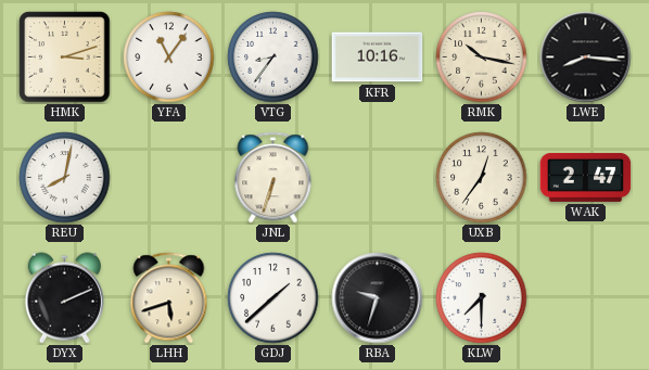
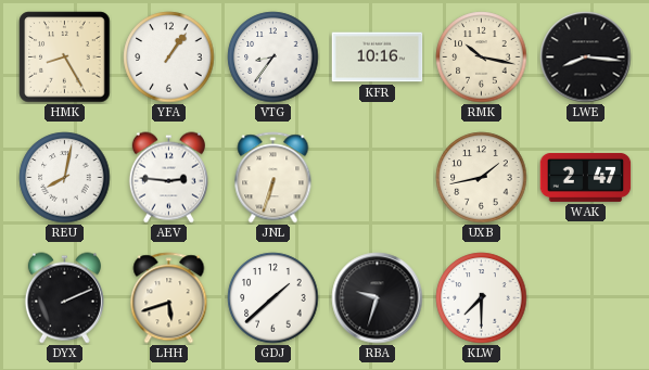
HMK: 3:12 -> 8:25 (65, 58)
YFA: 11:06 -> 1:06 (169, 58)
AEV: none -> 2:46 (168, 178)
UXB: 12:36 -> 1:43 (482, 178)
